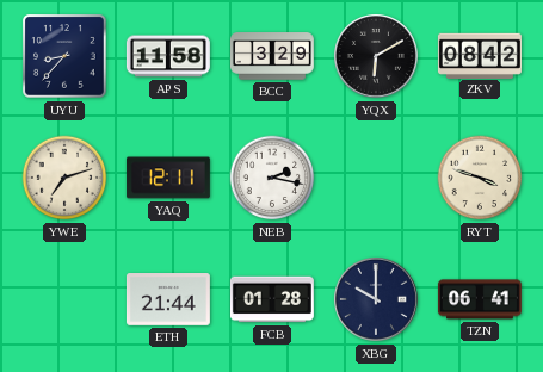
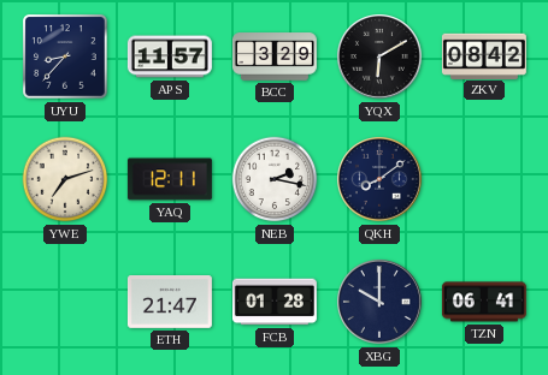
APS: 11:58 -> 11:57 (170, 56)
QKH: none -> 8:09 (381, 180)
RYT: 3:48 -> none (480, 178)
ETH: 21:44 -> 21:47 (170, 302)
